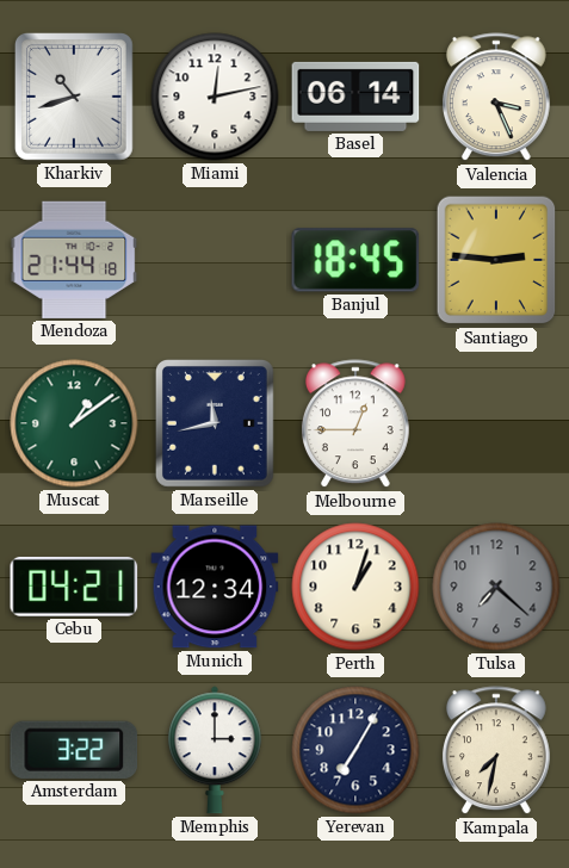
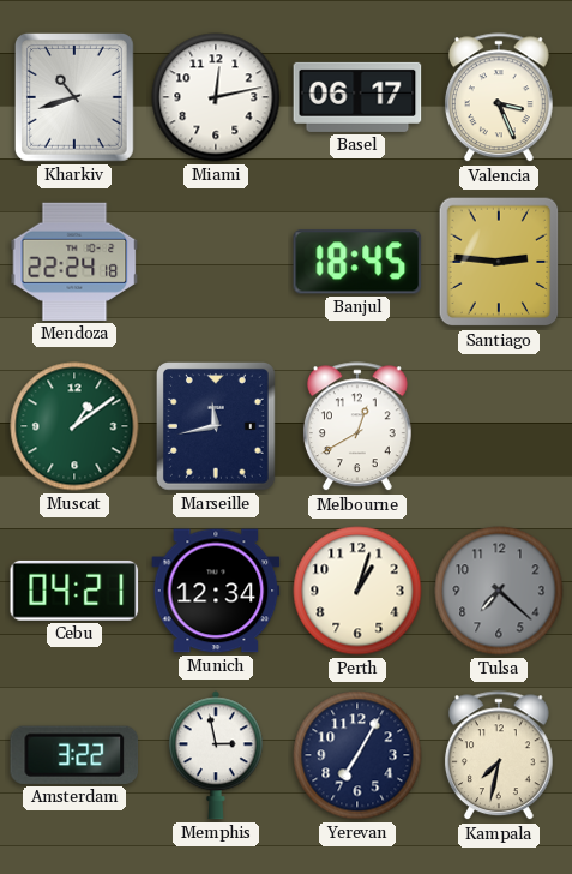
Basel: 06:14 -> 06:17 (357, 97)
Mendoza: 21:44 -> 22:24 (74, 262)
Melbourne: 12:45 -> 12:40 (357, 427)
Memphis: 3:00 -> 2:58 (216, 755)
